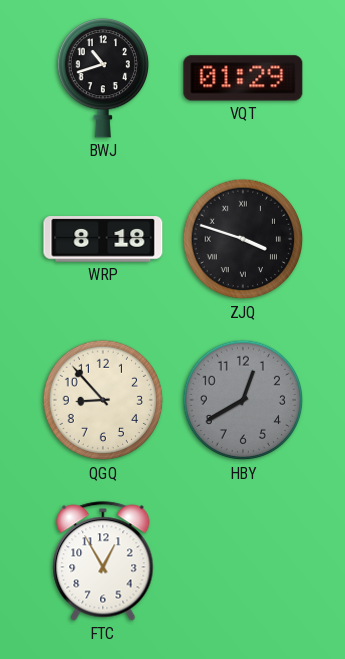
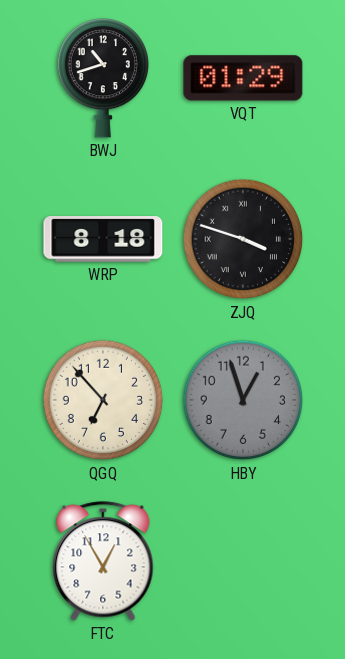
QGQ: 8:53 -> 6:53 (103, 400)
HBY: 12:40 -> 12:57 (243, 400)
